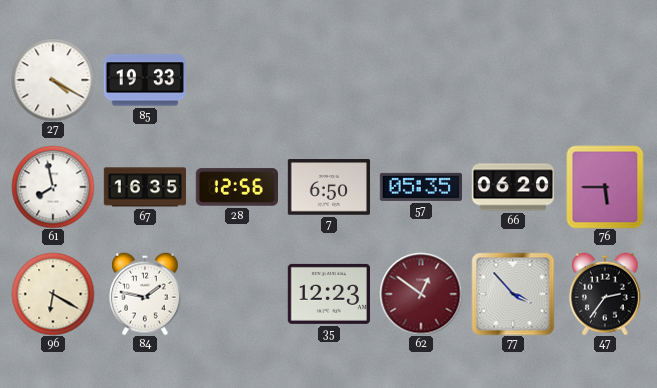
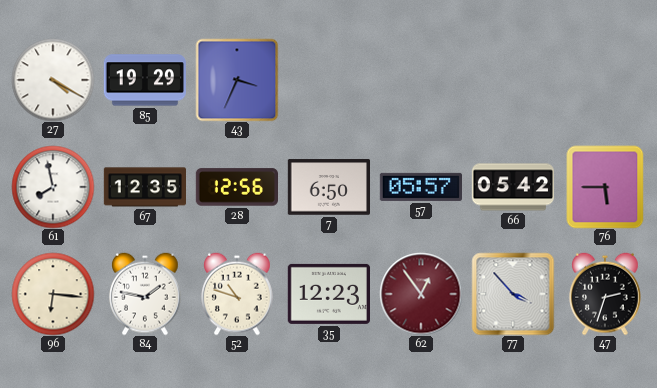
85: 19:33 -> 19:29 (144, 80)
43: none -> 3:34 (237, 80)
67: 16:35 -> 12:35 (144, 187)
57: 05:35 -> 05:57 (420, 187)
66: 06:20 -> 05:42 (512, 187)
96: 6:20 -> 6:16 (53, 294)
52: none -> 10:48 (237, 294)
62: 12:51 -> 12:54 (421, 294)
47: 2:36 -> 2:33 (605, 294)
